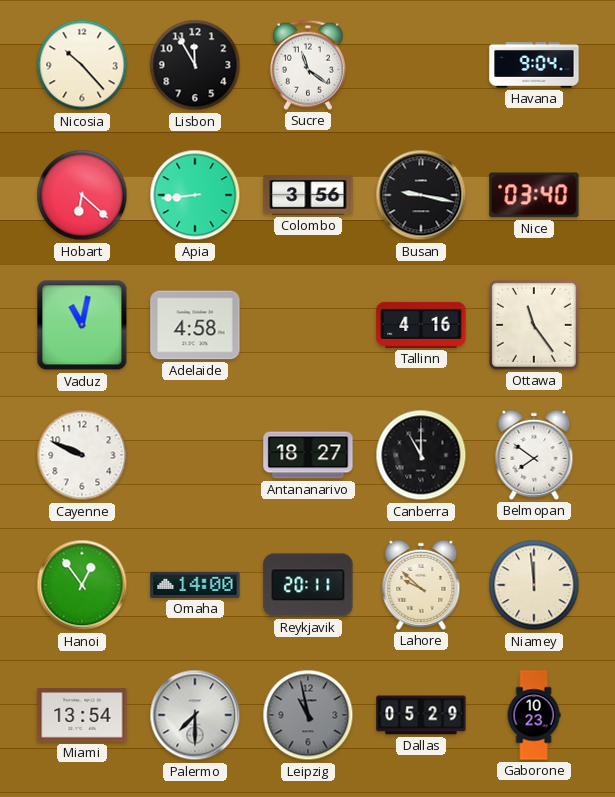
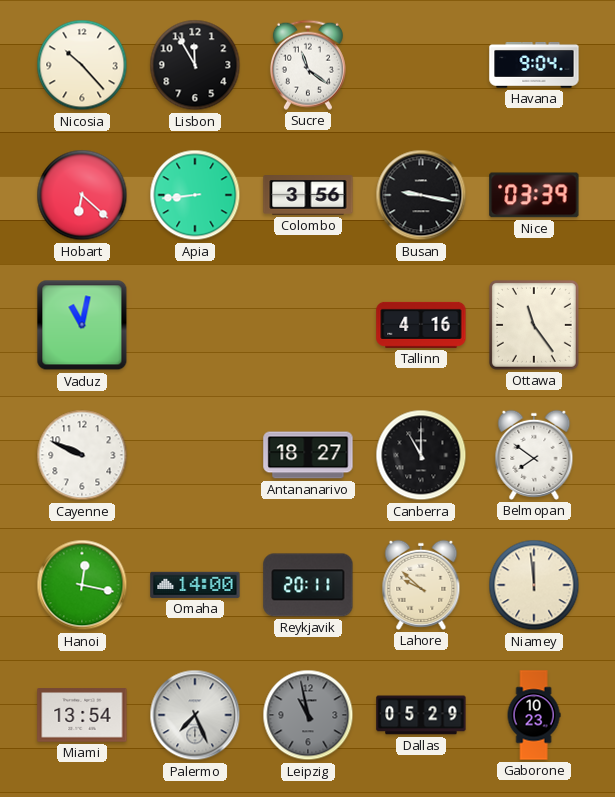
Nice: 03:40 -> 03:39 (534, 195)
Adelaide: 4:58 -> none (195, 325)
Hanoi: 12:54 -> 12:17 (82, 585)
Palermo: 7:30 -> 7:26 (195, 715)
